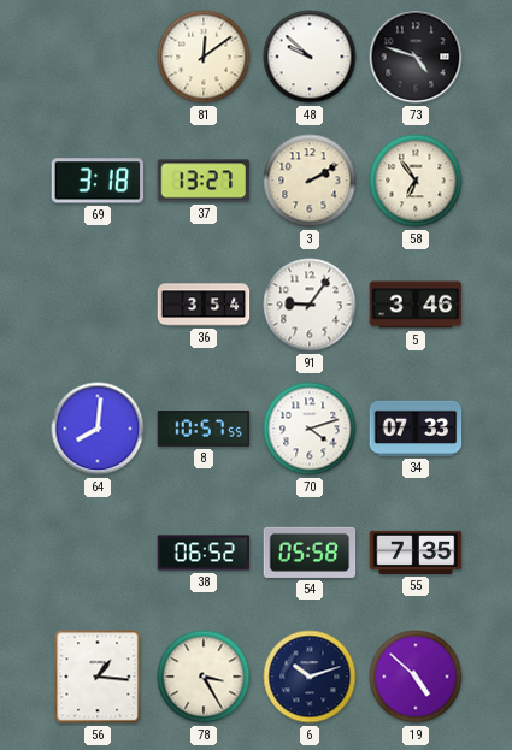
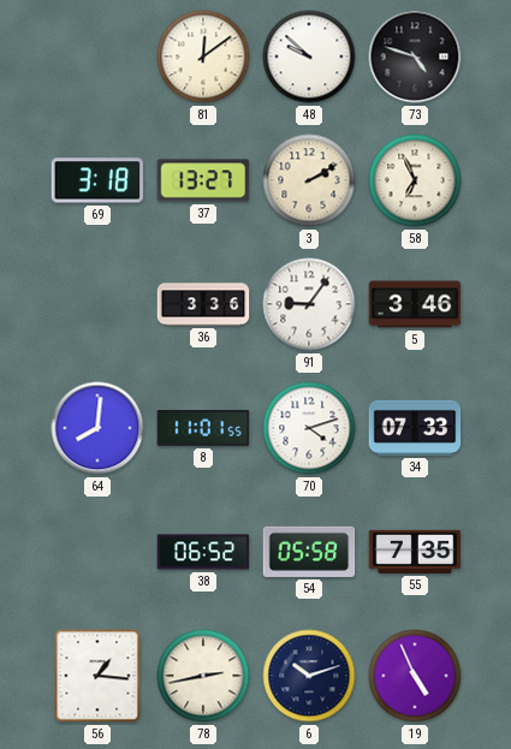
58: 6:54 -> 6:56 (415, 180)
36: 3:54 -> 3:36 (203, 304)
8: 10:57 -> 11:01 (203, 428)
78: 3:25 -> 2:43 (203, 676)
19: 4:52 -> 4:56 (415, 676)
